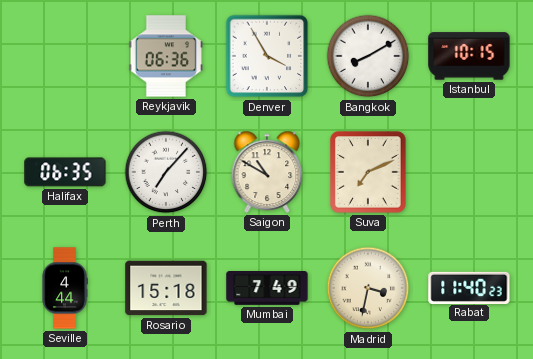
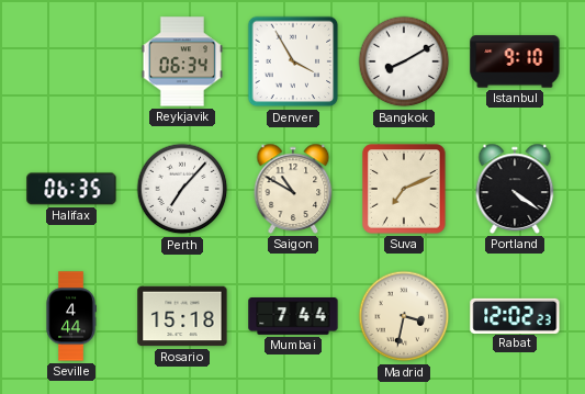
Reykjavik: 06:36 -> 06:34 (182, 61)
Istanbul: 10:15 -> 9:10 (515, 61)
Portland: none -> 4:21 (515, 189)
Mumbai: 7:49 -> 7:44 (293, 316)
Rabat: 11:40 -> 12:02 (515, 315)
